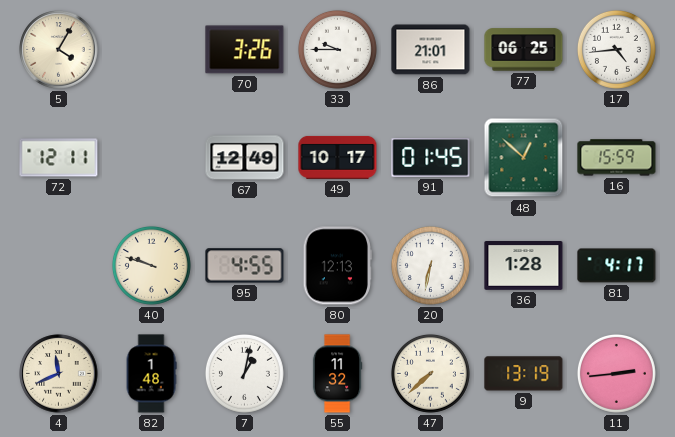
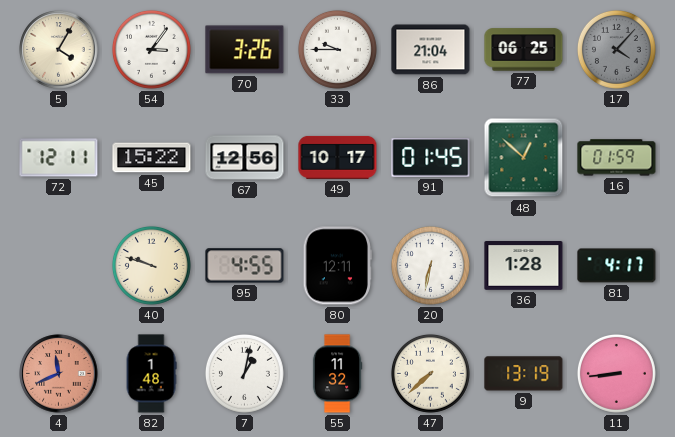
54: none -> 3:06 (151, 49)
86: 21:01 -> 21:04 (431, 50)
17: 4:44 -> 4:07 (616, 49)
17 dial: white -> grey (616, 49)
45: none -> 15:22 (152, 158)
67: 12:49 -> 12:56 (245, 158)
16: 15:59 -> 01:59 (617, 158)
80: 12:13 -> 12:11 (337, 266)
4 dial: cream -> salmon (59, 374)
11: 2:44 -> 8:44 (616, 373)
